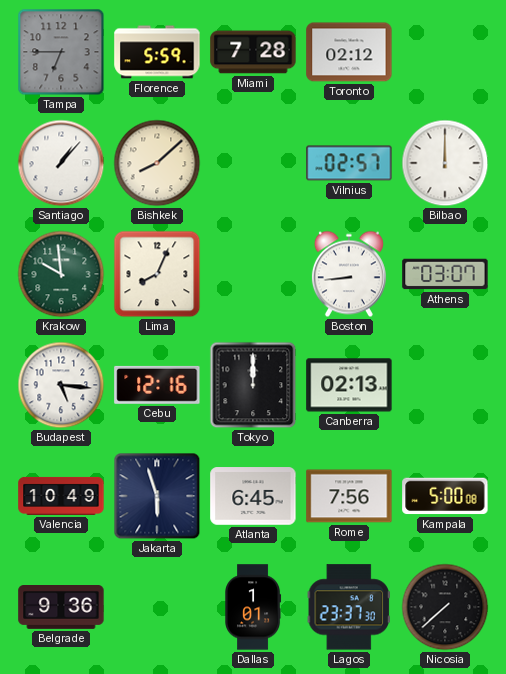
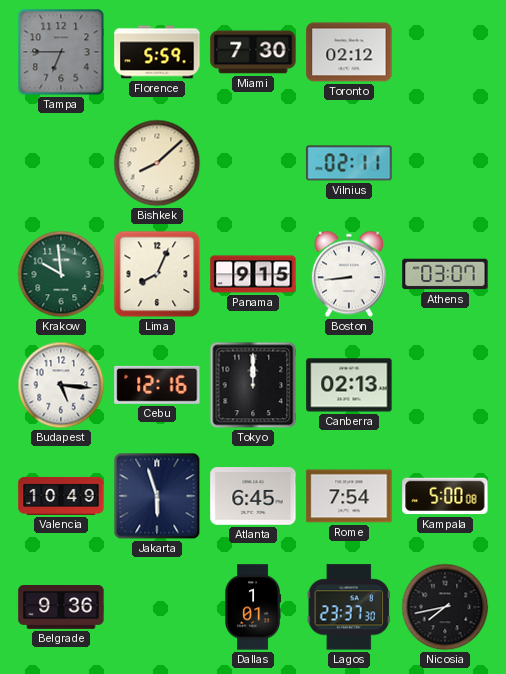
Miami: 7:28 -> 7:30 (253, 52)
Santiago: 1:07 -> none (61, 163)
Vilnius: 02:57 -> 02:11 (349, 163)
Bilbao: 12:00 -> none (445, 163)
Panama: none -> 9:15 (253, 274)
Rome: 7:56 -> 7:54 (349, 496)
Nicosia: 7:38 -> 7:43 (445, 607)
